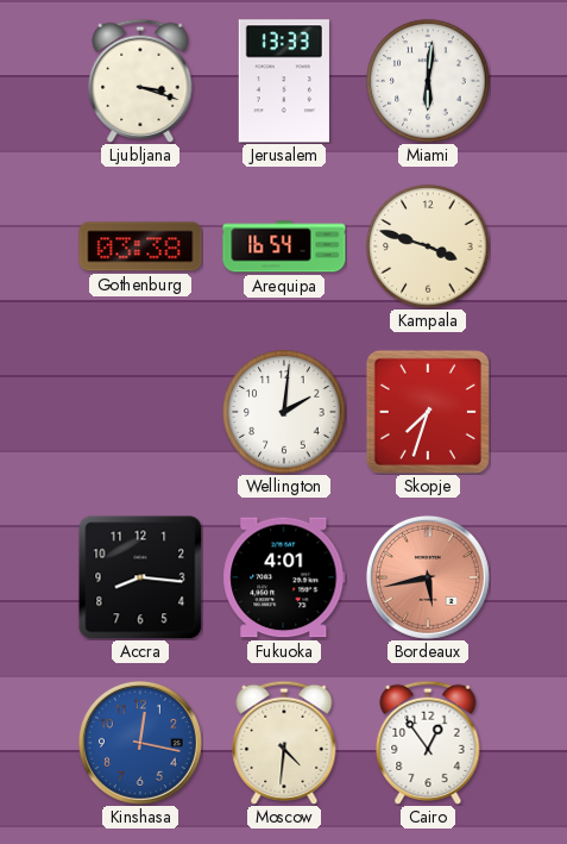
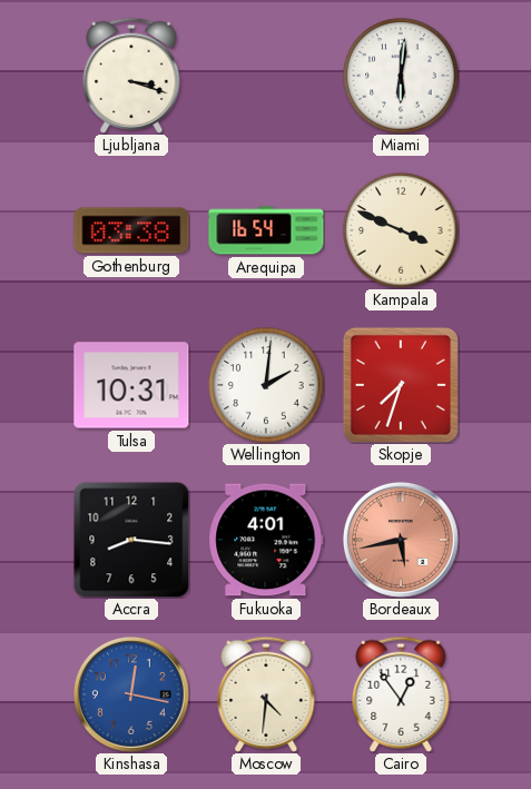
Jerusalem: 13:33 -> none (284, 81)
Kampala: 3:48 -> 3:49 (401, 230)
Tulsa: none -> 10:31 (131, 385)
